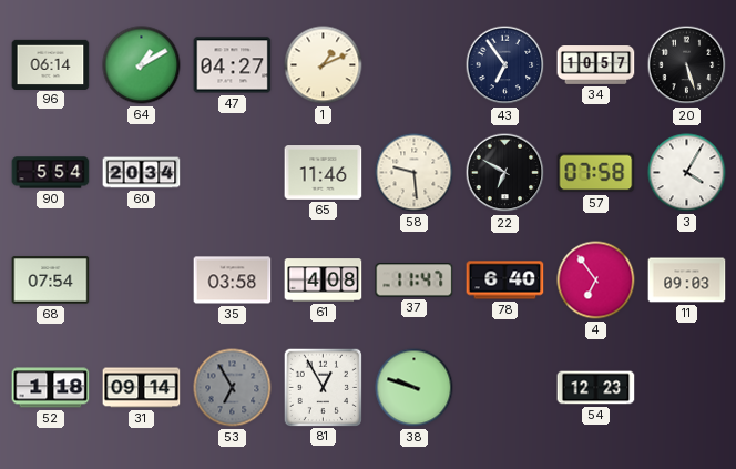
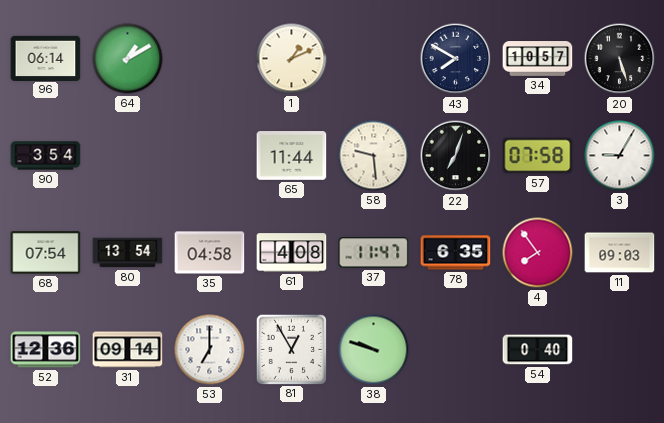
47: 04:27 -> none (233, 65)
43: 6:54 -> 7:50 (456, 59)
90: 5:54 -> 3:54 (46, 156)
60: 20:34 -> none (142, 173)
65: 11:46 -> 11:44 (292, 156)
22: 6:50 -> 7:03 (456, 156)
3: 4:05 -> 9:05 (620, 156)
80: none -> 13:54 (128, 253)
35: 03:58 -> 04:58 (210, 253)
78: 6:40 -> 6:35 (456, 253)
4: 6:54 -> 7:54 (538, 253)
52: 1:18 -> 12:36 (46, 350)
53: 6:55 -> 7:00 (210, 350)
53 dial: grey -> white (210, 350)
54: 12:23 -> 0:40 (538, 350)
